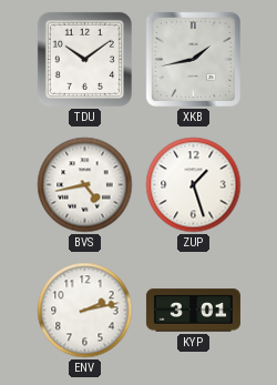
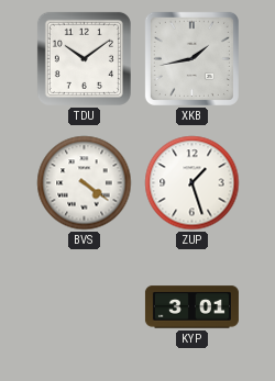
BVS: 4:43 -> 4:21 (85, 183)
ENV: 2:13 -> none (85, 311)
